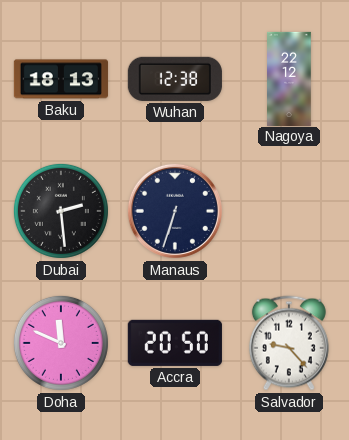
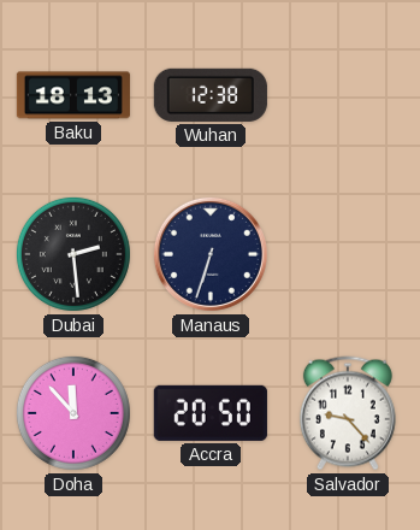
Nagoya: 22:12 -> none (289, 78)
Doha: 11:49 -> 11:53 (73, 413)
